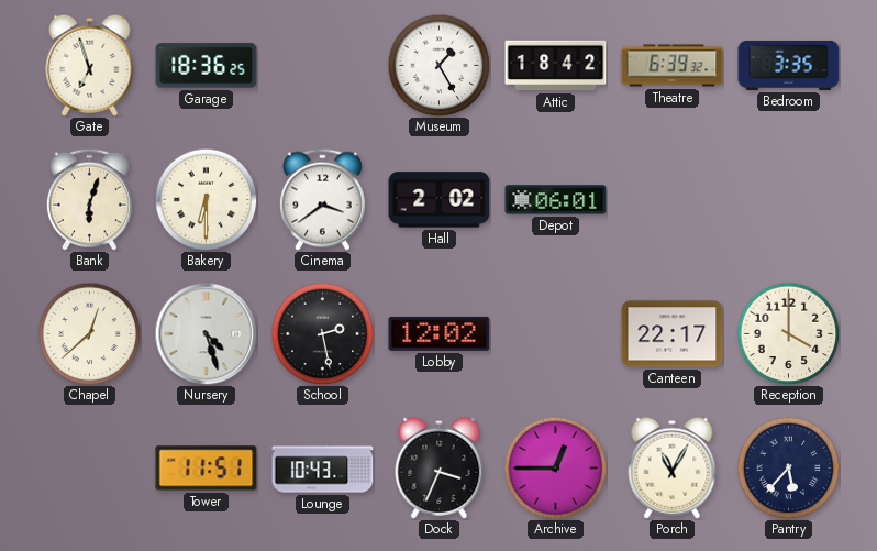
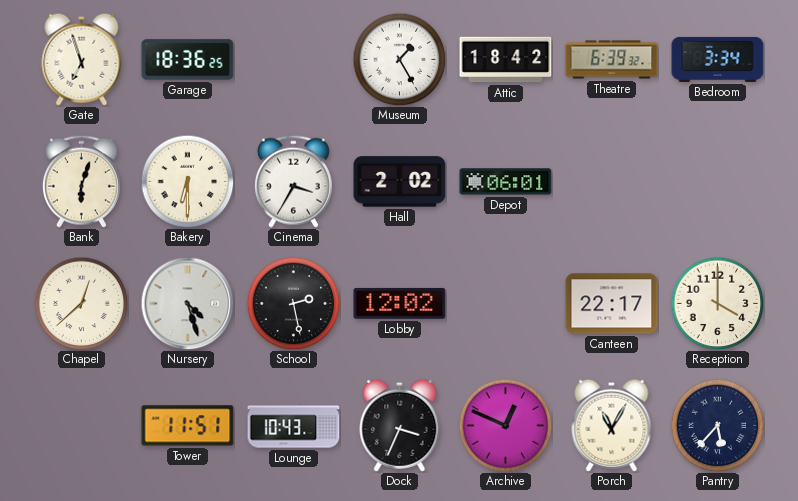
Bedroom: 3:35 -> 3:34 (718, 59)
Cinema: 3:39 -> 3:35 (293, 181)
Archive: 12:45 -> 12:49 (505, 425)
